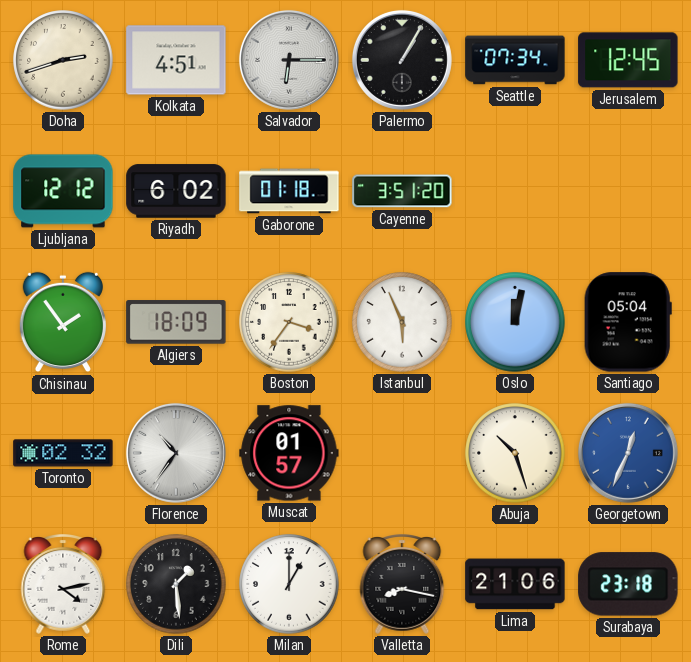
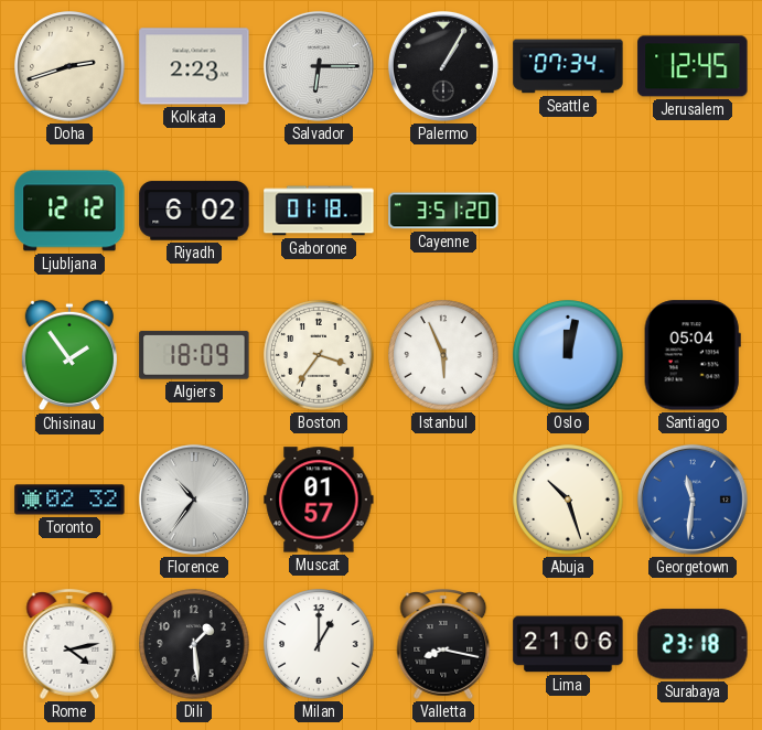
Kolkata: 4:51 -> 2:23 (194, 66)
Georgetown: 12:34 -> 11:31 (693, 500)
